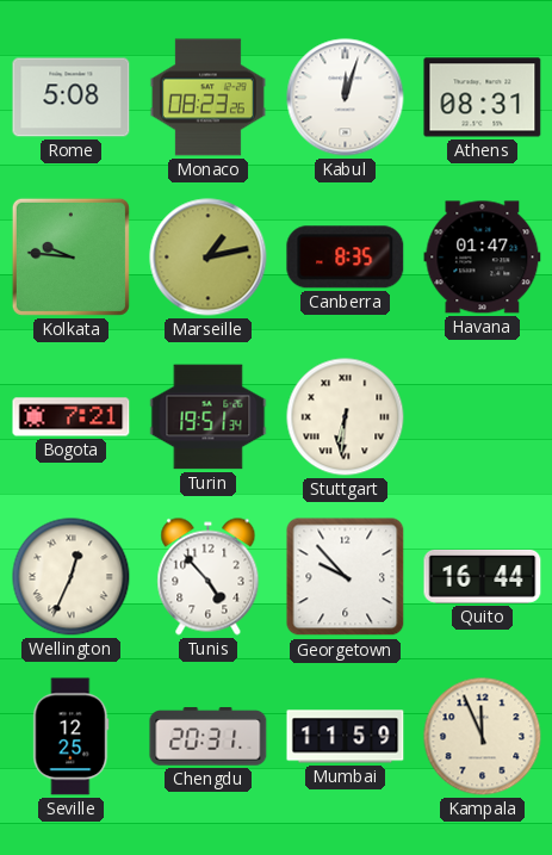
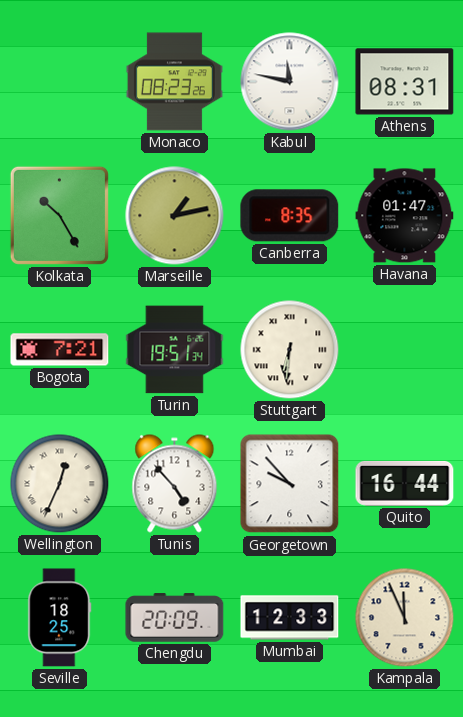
Rome: 5:08 -> none (72, 98)
Kabul: 12:03 -> 11:47 (290, 82)
Kolkata: 9:46 -> 10:25 (59, 215)
Seville: 12:25 -> 18:25 (60, 618)
Chengdu: 20:31 -> 20:09 (175, 618)
Mumbai: 11:59 -> 12:33 (290, 618)
